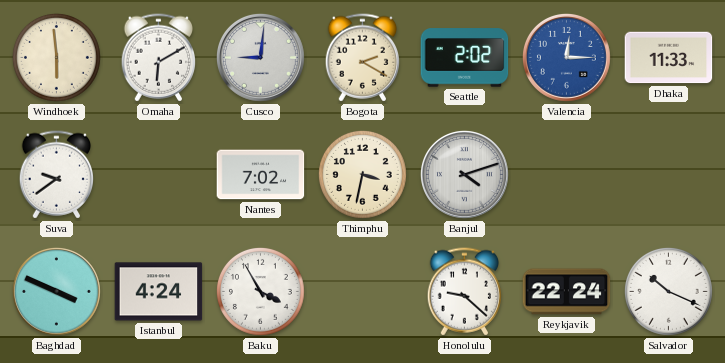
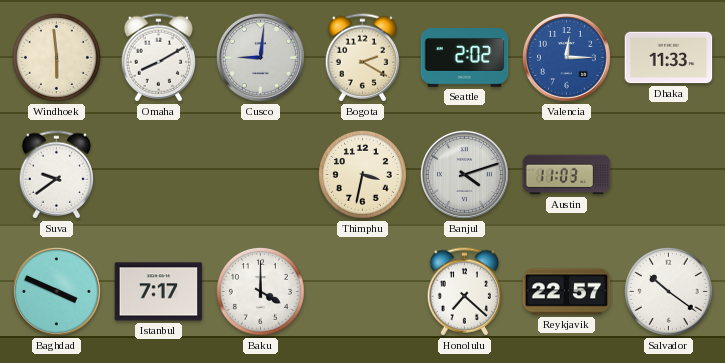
Omaha: 6:10 -> 8:10 (158, 58)
Nantes: 7:02 -> none (261, 175)
Austin: none -> 11:03 (567, 175)
Istanbul: 4:24 -> 7:17 (159, 292)
Baku: 3:55 -> 4:00 (260, 291)
Honolulu: 9:22 -> 7:22 (464, 292)
Reykjavik: 22:24 -> 22:57 (567, 292)
Salvador: 10:19 -> 10:21 (668, 291)
